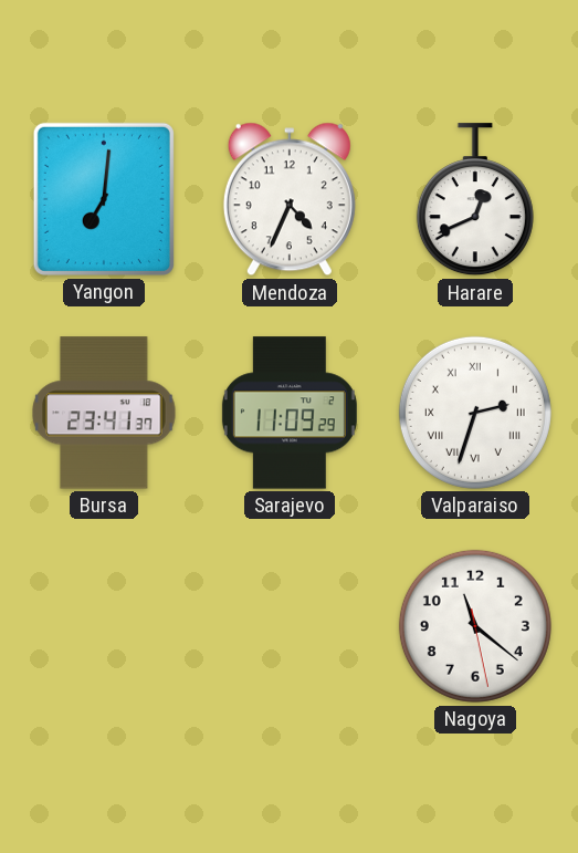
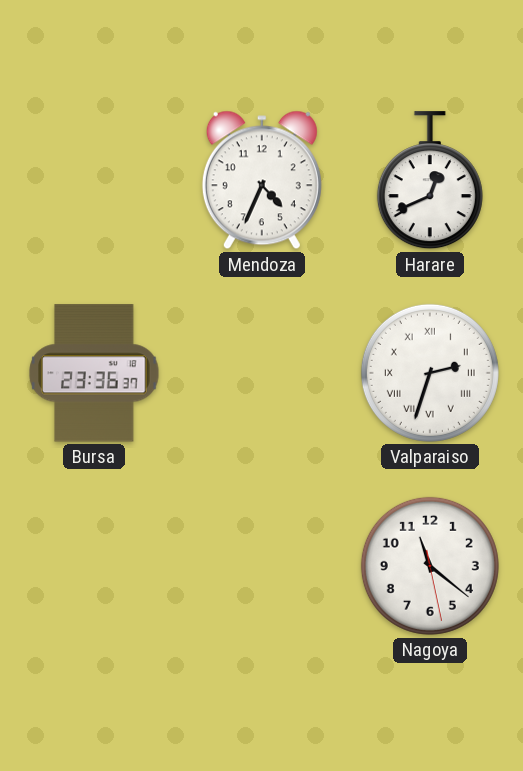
Yangon: 7:01 -> none (104, 199)
Bursa: 23:41 -> 23:36 (94, 373)
Sarajevo: 11:09 -> none (290, 413)
